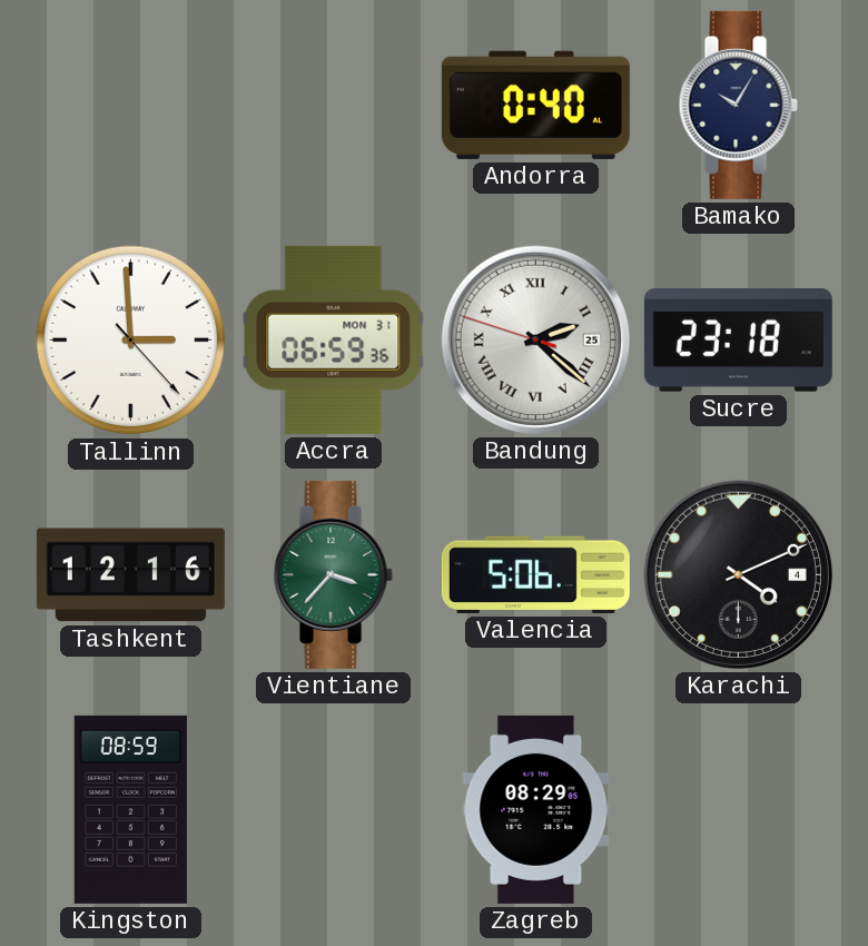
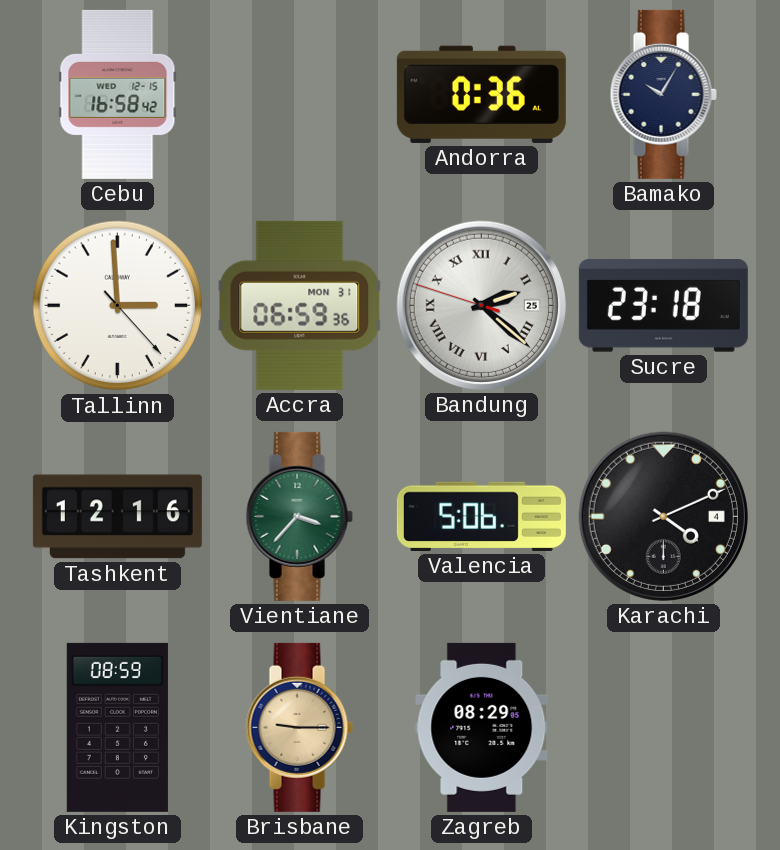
Cebu: none -> 16:58 (118, 94)
Andorra: 0:40 -> 0:36 (481, 94)
Brisbane: none -> 9:15 (299, 727)
